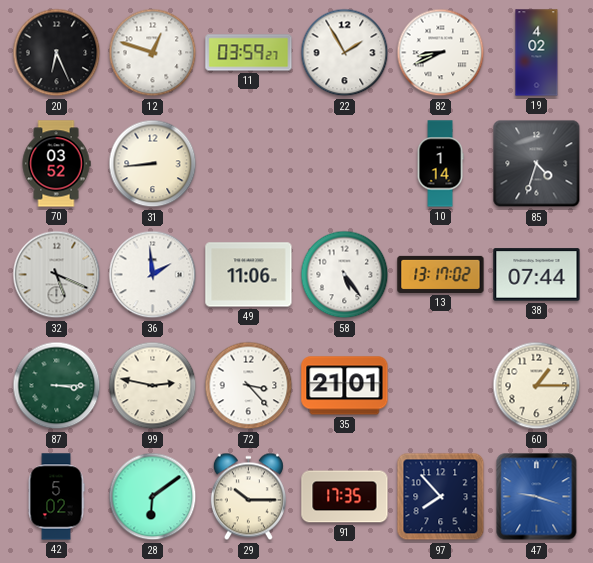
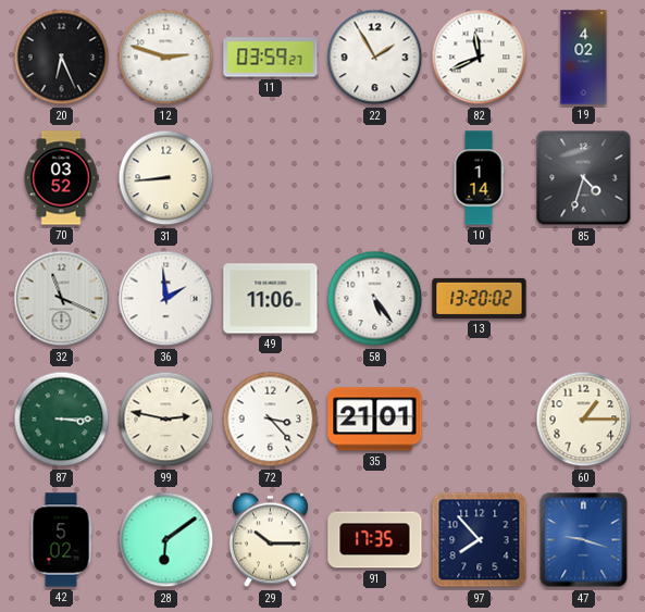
12: 12:48 -> 2:48 (166, 58)
82: 8:41 -> 11:41 (480, 58)
32: 5:19 -> 11:19 (62, 299)
13: 13:17 -> 13:20 (480, 298)
38: 07:44 -> none (537, 275)
